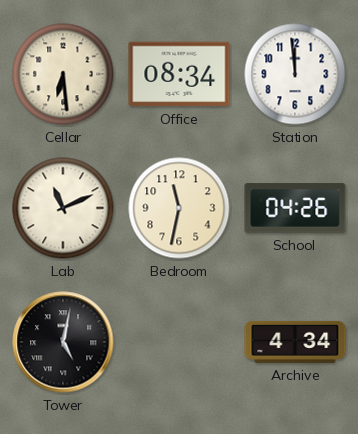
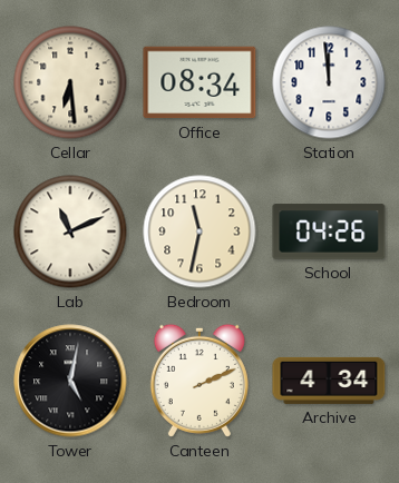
Canteen: none -> 2:11 (199, 381)
